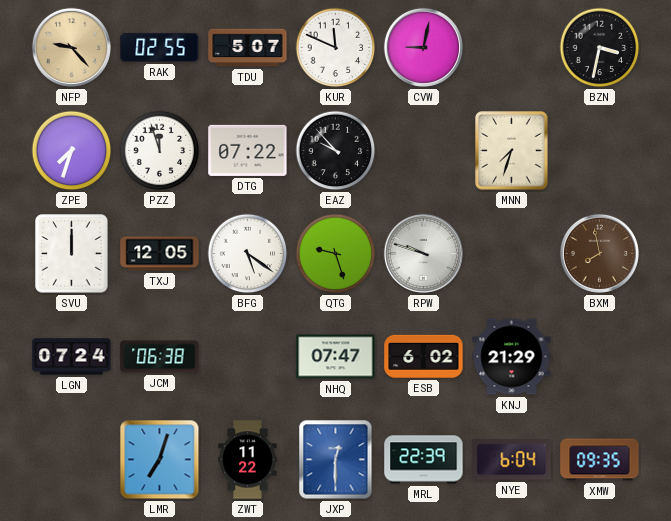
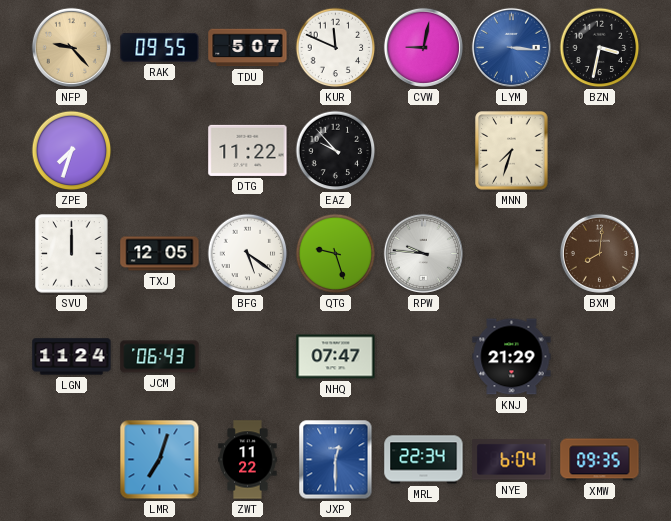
RAK: 02:55 -> 09:55 (160, 47)
LYM: none -> 3:16 (511, 47)
PZZ: 11:57 -> none (160, 151)
DTG: 07:22 -> 11:22 (248, 150)
RPW: 9:48 -> 9:46 (423, 253)
BXM: 7:58 -> 8:01 (599, 253)
LGN: 07:24 -> 11:24 (72, 357)
JCM: 06:38 -> 06:43 (160, 357)
ESB: 6:02 -> none (424, 356)
MRL: 22:39 -> 22:34 (424, 460)
